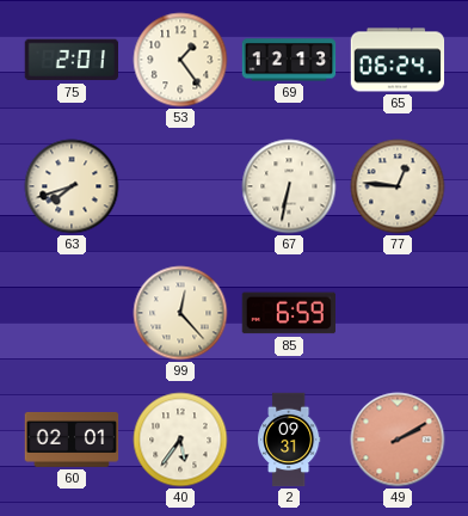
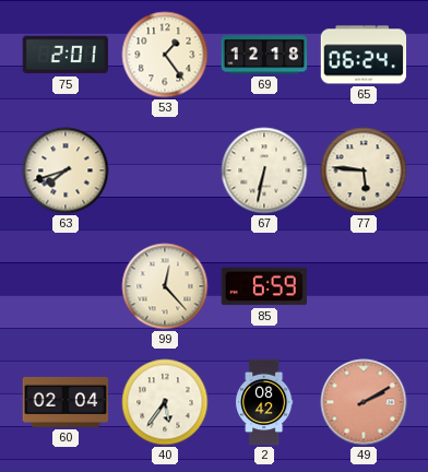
69: 12:13 -> 12:18 (264, 55)
77: 12:46 -> 5:46 (364, 170)
60: 02:01 -> 02:04 (66, 402)
2: 09:31 -> 08:42 (264, 402)
